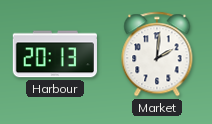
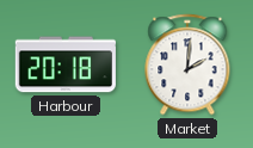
Harbour: 20:13 -> 20:18 (66, 64)
